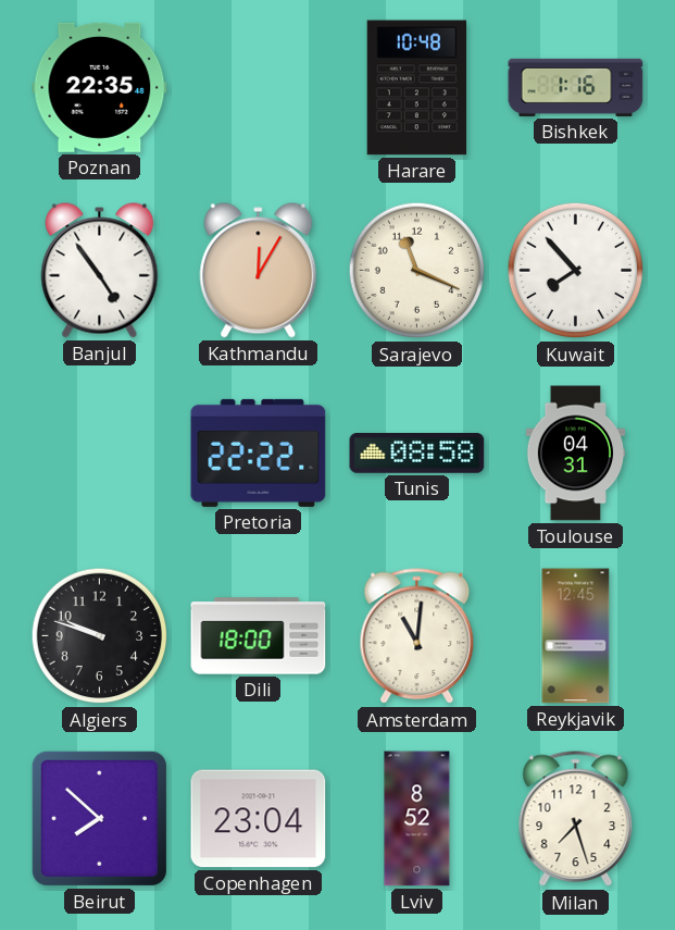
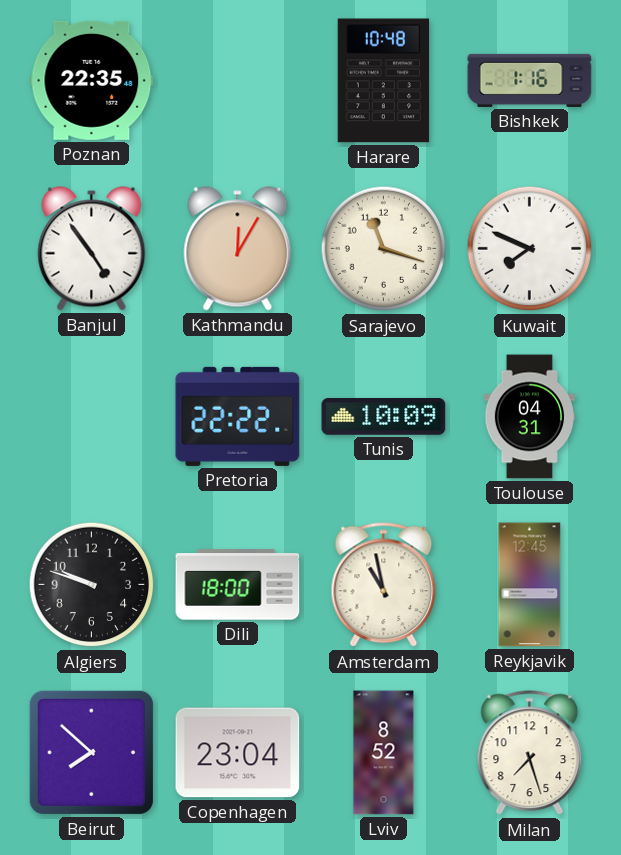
Sarajevo: 11:19 -> 11:18 (384, 249)
Kuwait: 7:53 -> 7:49 (530, 249)
Tunis: 08:58 -> 10:09 (384, 417)
Amsterdam: 11:01 -> 10:58 (384, 585)
